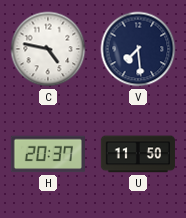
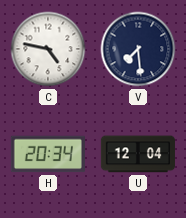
H: 20:37 -> 20:34 (48, 154)
U: 11:50 -> 12:04 (138, 154)
